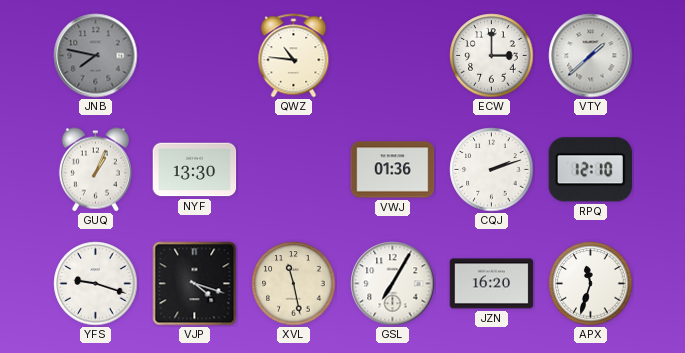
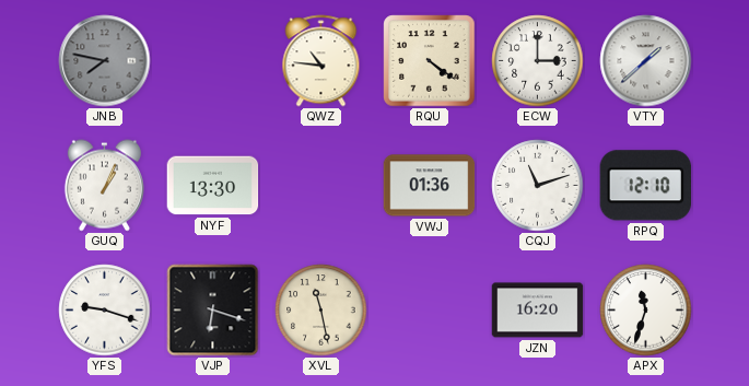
RQU: none -> 4:21 (430, 61)
CQJ: 2:12 -> 11:12 (538, 186)
VJP: 4:18 -> 6:18 (213, 311)
GSL: 7:05 -> none (393, 284)
